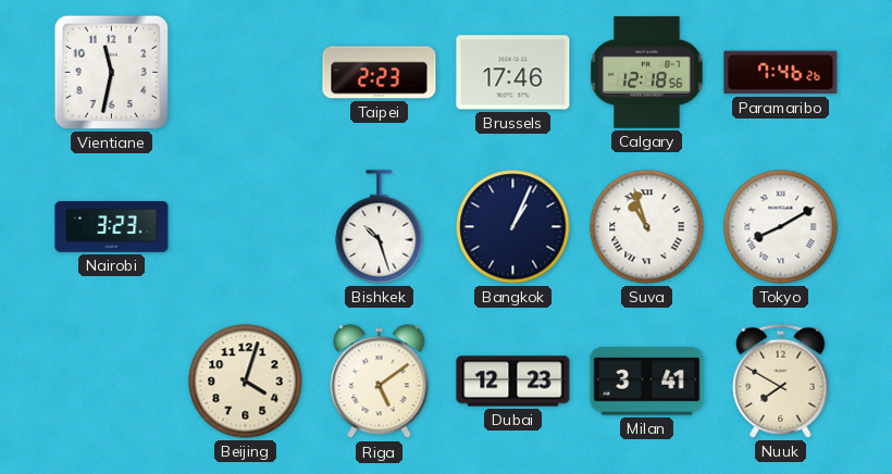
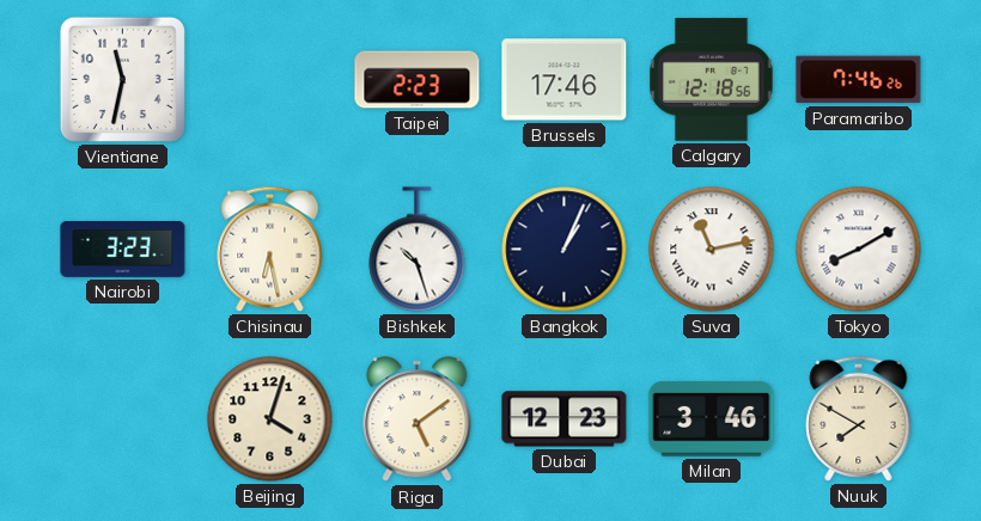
Chisinau: none -> 6:28 (270, 249)
Suva: 10:57 -> 11:13 (712, 250)
Milan: 3:41 -> 3:46 (712, 419)
